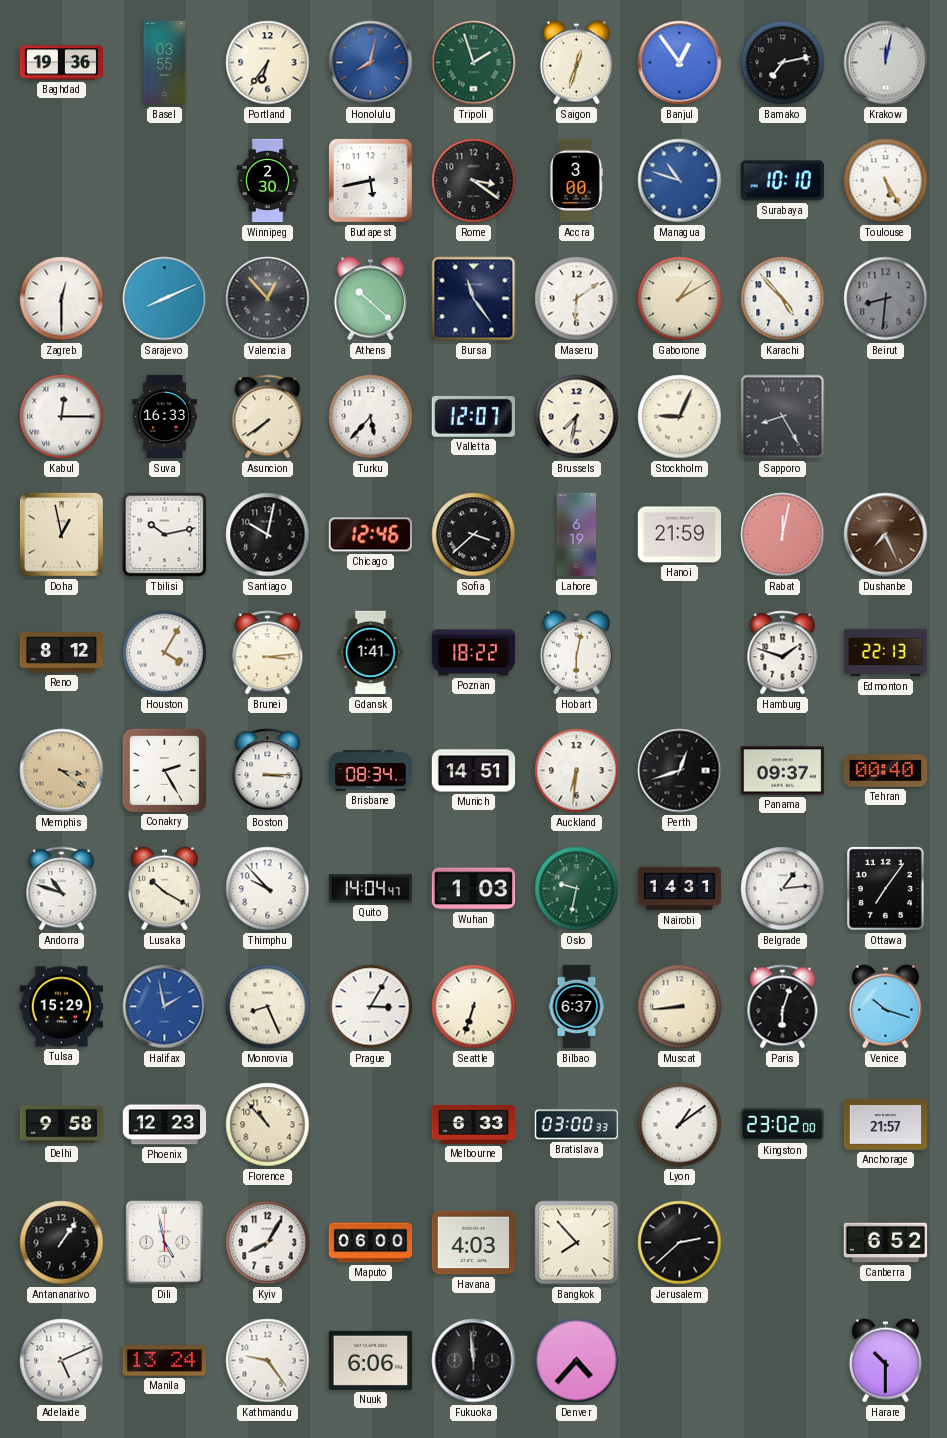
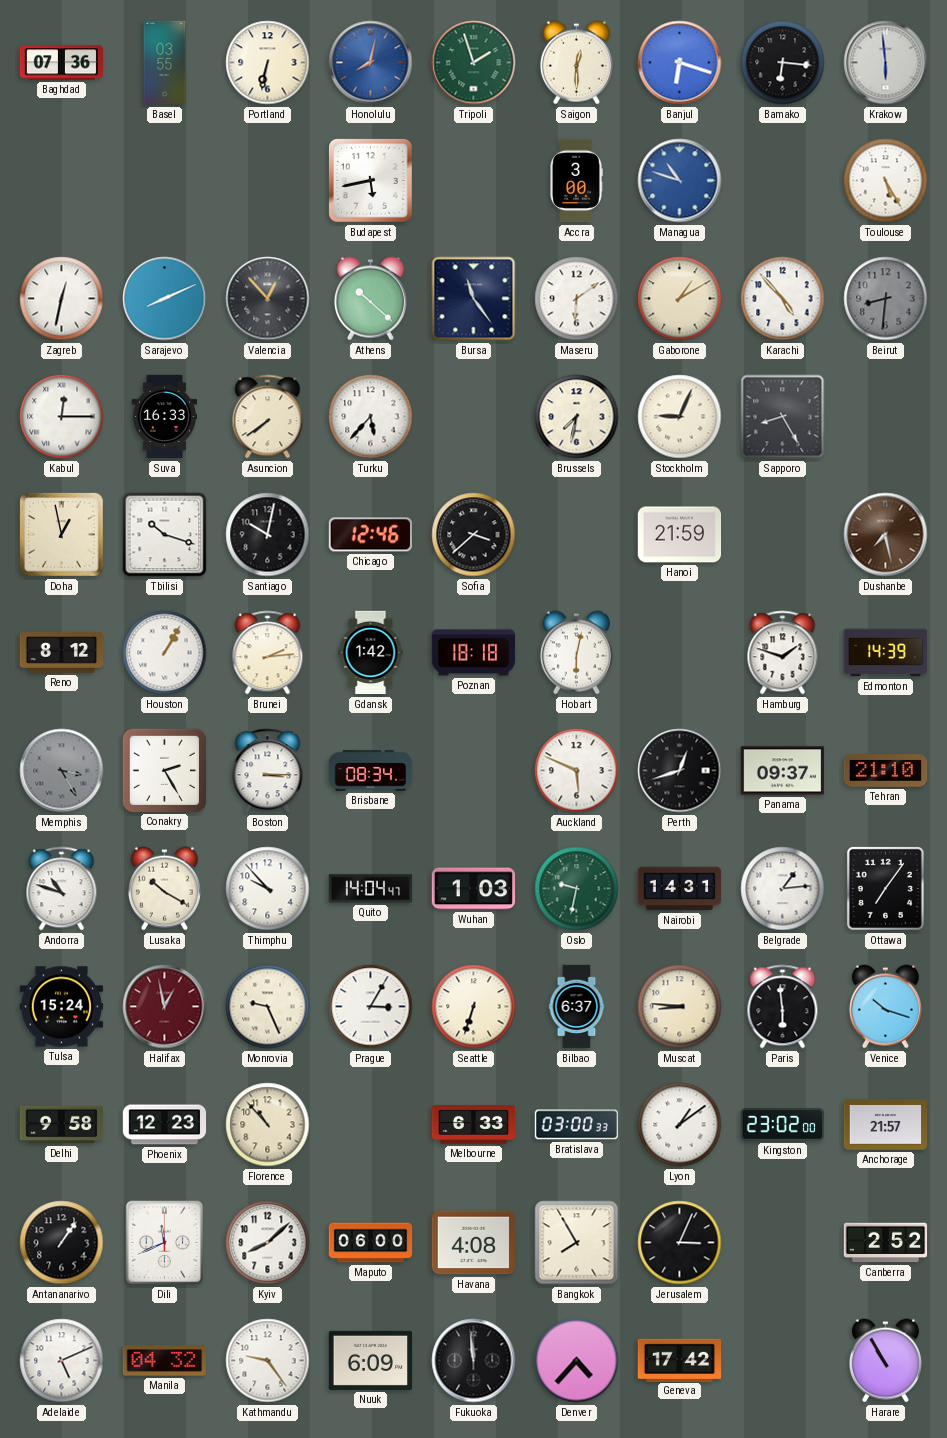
Baghdad: 19:36 -> 07:36 (62, 63)
Portland: 6:36 -> 6:32 (268, 63)
Saigon: 12:33 -> 12:30 (576, 63)
Banjul: 12:54 -> 6:18 (680, 63)
Bamako: 7:13 -> 6:16 (783, 63)
Krakow: 12:02 -> 5:59 (886, 63)
Winnipeg: 2:30 -> none (268, 181)
Rome: 3:21 -> none (474, 181)
Surabaya: 10:10 -> none (782, 181)
Zagreb: 12:30 -> 12:32 (62, 299)
Valletta: 12:07 -> none (473, 416)
Tbilisi: 10:13 -> 10:18 (165, 535)
Lahore: 6:19 -> none (577, 535)
Rabat: 12:02 -> none (783, 535)
Dushanbe: 7:26 -> 7:28 (886, 535)
Houston: 4:05 -> 1:05 (165, 653)
Brunei: 3:14 -> 2:14 (268, 653)
Gdansk: 1:41 -> 1:42 (371, 653)
Poznan: 18:22 -> 18:18 (474, 653)
Edmonton: 22:13 -> 14:39 (886, 653)
Memphis: 3:21 -> 3:25 (62, 771)
Memphis dial: champagne -> grey (62, 771)
Munich: 14:51 -> none (474, 771)
Auckland: 6:31 -> 5:49 (577, 771)
Tehran: 00:40 -> 21:10 (886, 771)
Tulsa: 15:29 -> 15:24 (62, 1007)
Halifax: 1:58 -> 12:58 (165, 1007)
Halifax dial: blue -> burgundy (165, 1007)
Monrovia: 8:26 -> 9:26 (268, 1007)
Muscat: 8:44 -> 8:46 (680, 1007)
Paris: 6:03 -> 5:59 (783, 1007)
Dili: 4:58 -> 11:41 (165, 1243)
Kyiv: 8:05 -> 8:08 (268, 1243)
Havana: 4:03 -> 4:08 (474, 1243)
Bangkok: 7:53 -> 7:55 (577, 1243)
Jerusalem: 2:38 -> 3:04 (680, 1243)
Canberra: 6:52 -> 2:52 (886, 1243)
Manila: 13:24 -> 04:32 (164, 1361)
Nuuk: 6:06 -> 6:09 (371, 1360)
Geneva: none -> 17:42 (680, 1360)
Harare: 10:30 -> 10:55 (885, 1361)
